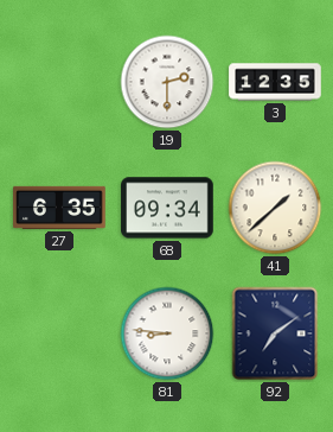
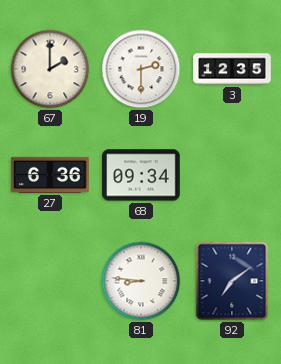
67: none -> 2:00 (50, 69)
27: 6:35 -> 6:36 (50, 175)
41: 1:38 -> none (275, 208)
